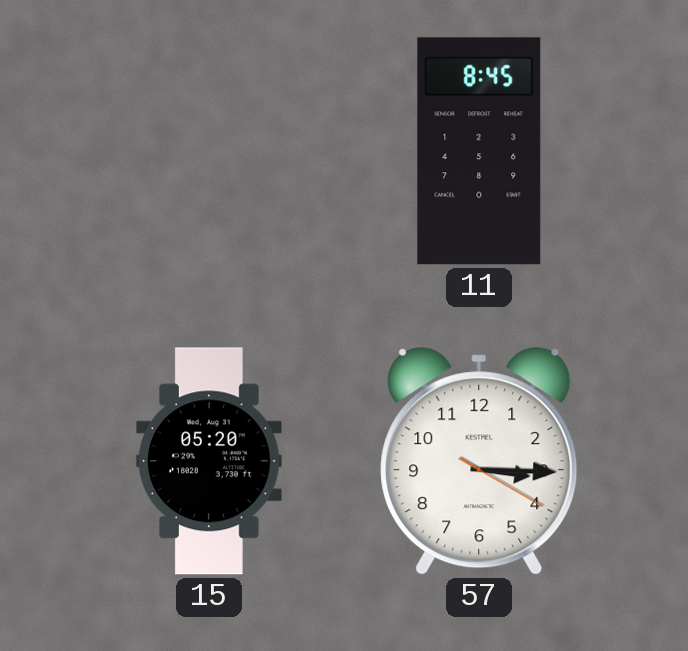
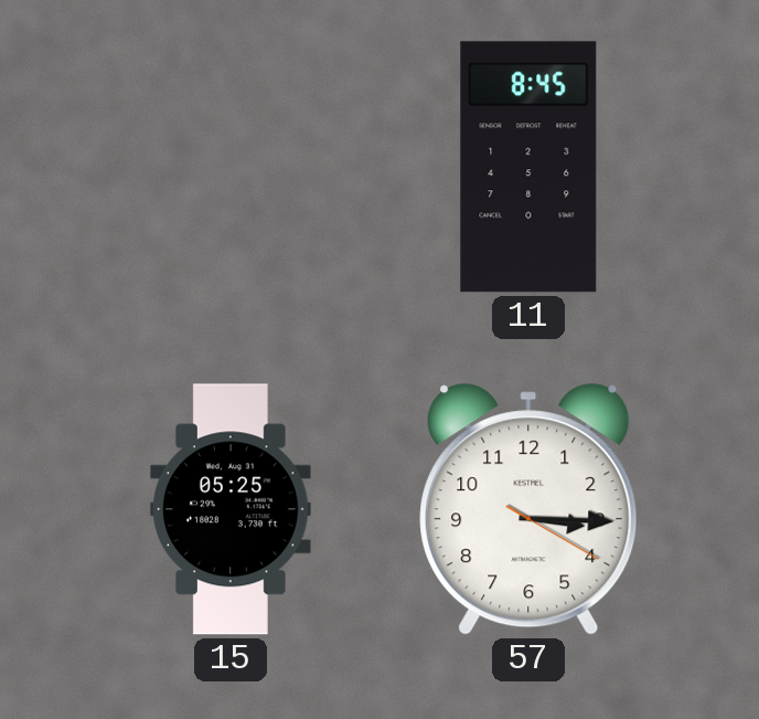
15: 05:20 -> 05:25 (231, 509)
